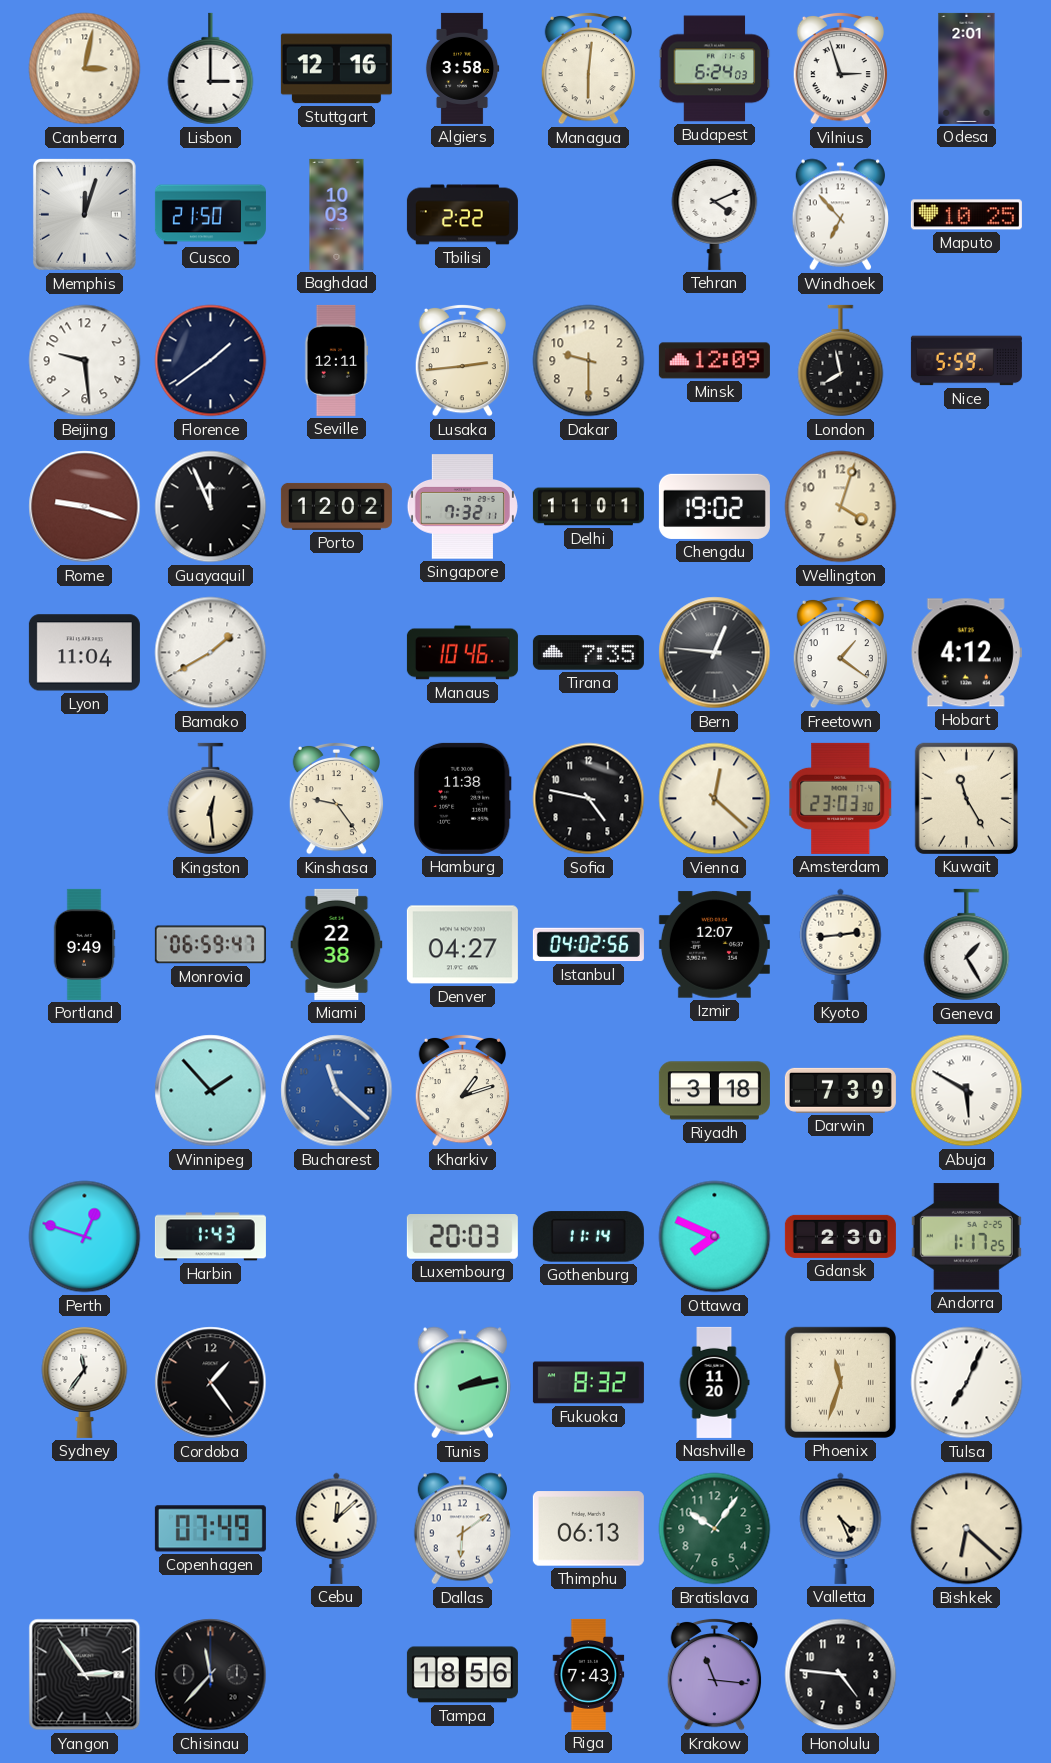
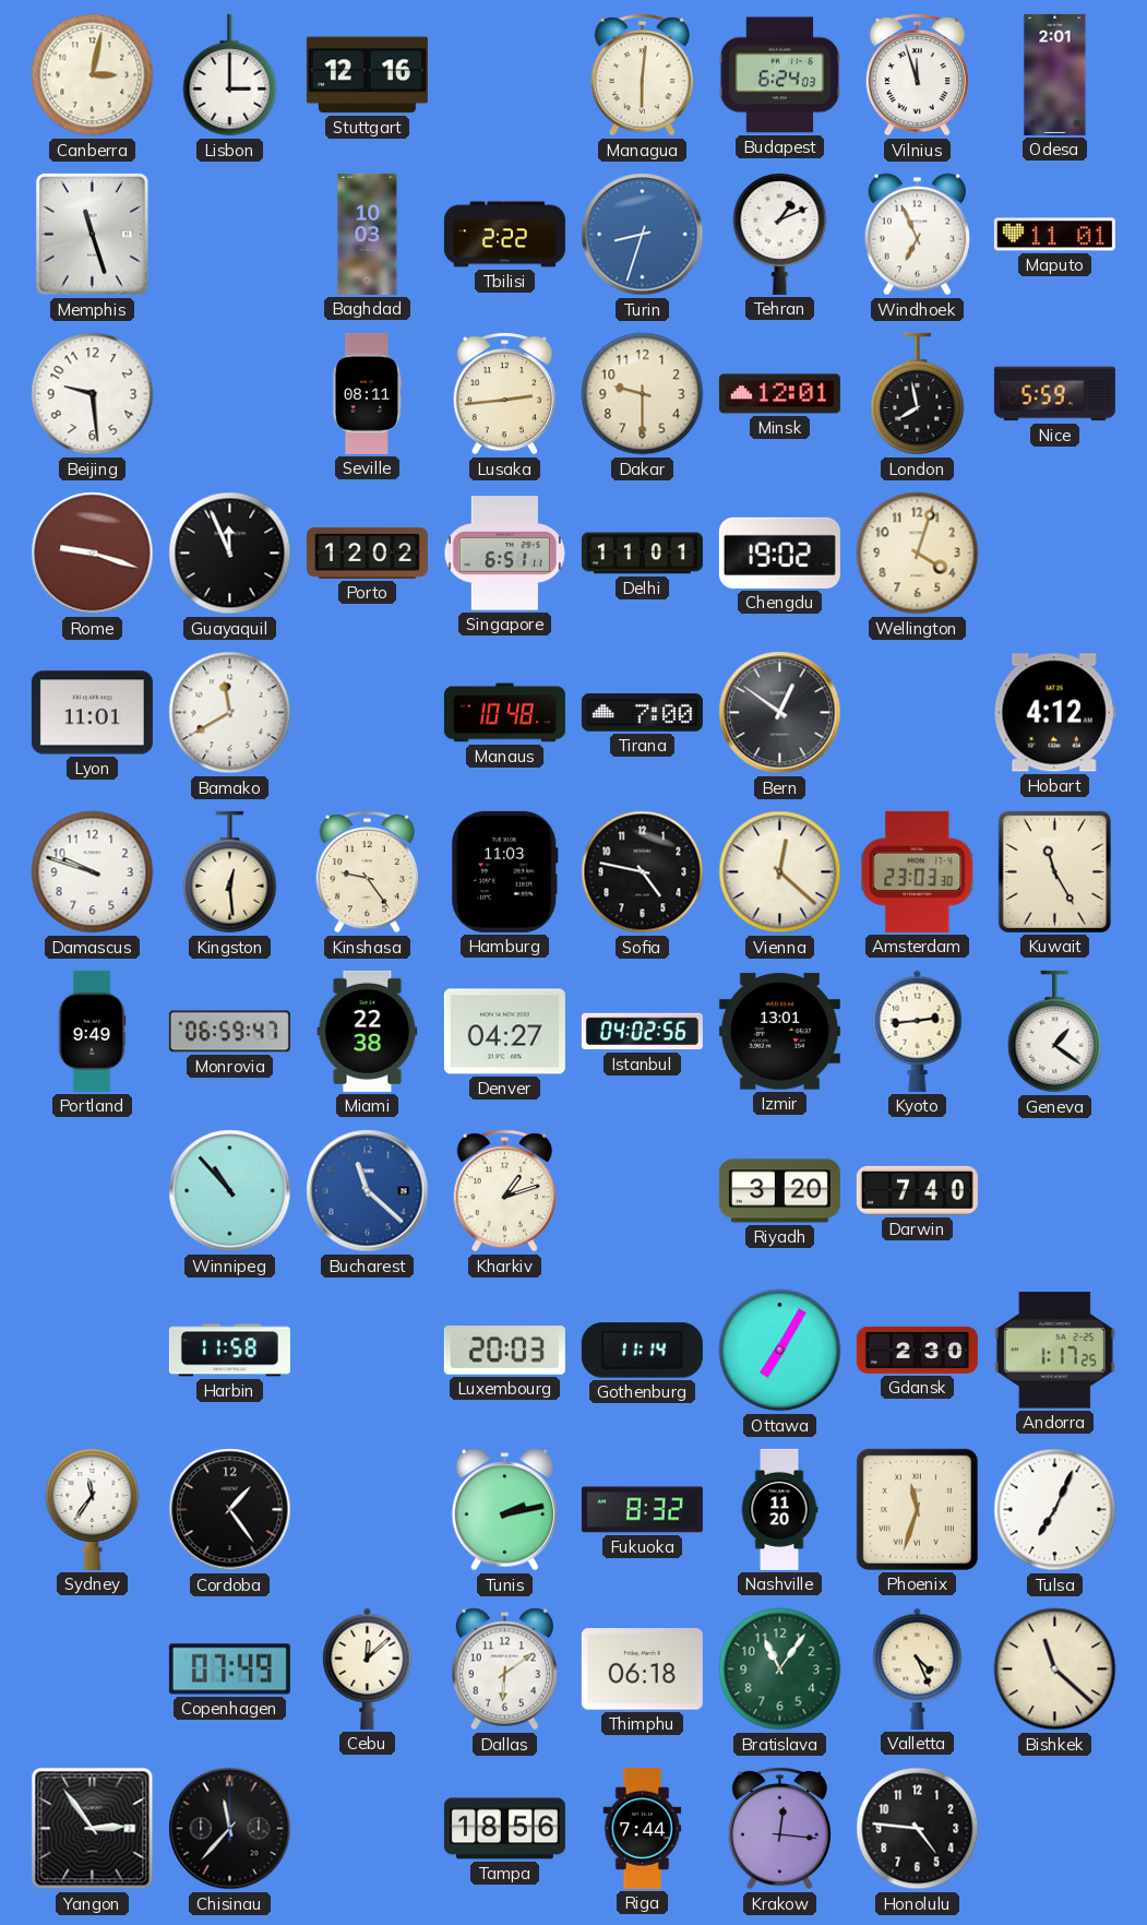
Algiers: 3:58 -> none (462, 68)
Vilnius: 2:57 -> 11:57 (917, 74)
Memphis: 12:03 -> 11:27 (92, 235)
Cusco: 21:50 -> none (210, 215)
Turin: none -> 8:33 (643, 235)
Tehran: 4:11 -> 1:11 (780, 234)
Windhoek: 6:53 -> 6:56 (917, 235)
Maputo: 10:25 -> 11:01 (1054, 235)
Florence: 1:39 -> none (211, 361)
Seville: 12:11 -> 08:11 (367, 393)
Minsk: 12:09 -> 12:01 (779, 394)
Singapore: 7:32 -> 6:51 (504, 554)
Lyon: 11:04 -> 11:01 (92, 713)
Bamako: 1:40 -> 11:40 (230, 713)
Manaus: 10:46 -> 10:48 (504, 713)
Tirana: 7:35 -> 7:00 (642, 713)
Bern: 12:46 -> 12:51 (780, 713)
Freetown: 1:21 -> none (840, 652)
Damascus: none -> 9:48 (93, 872)
Hamburg: 11:38 -> 11:03 (505, 871)
Izmir: 12:07 -> 13:01 (779, 1032)
Geneva: 1:25 -> 1:21 (1055, 1032)
Winnipeg: 1:53 -> 10:53 (230, 1191)
Riyadh: 3:18 -> 3:20 (779, 1191)
Darwin: 7:39 -> 7:40 (917, 1190)
Abuja: 5:50 -> none (967, 1091)
Perth: 12:48 -> none (85, 1237)
Harbin: 1:43 -> 11:58 (229, 1351)
Ottawa: 7:49 -> 7:05 (780, 1351)
Thimphu: 06:13 -> 06:18 (642, 1669)
Bratislava: 10:06 -> 11:06 (780, 1669)
Bishkek: 6:22 -> 11:22 (1055, 1669)
Riga: 7:43 -> 7:44 (643, 1828)
Krakow: 11:16 -> 12:16 (779, 1828)
